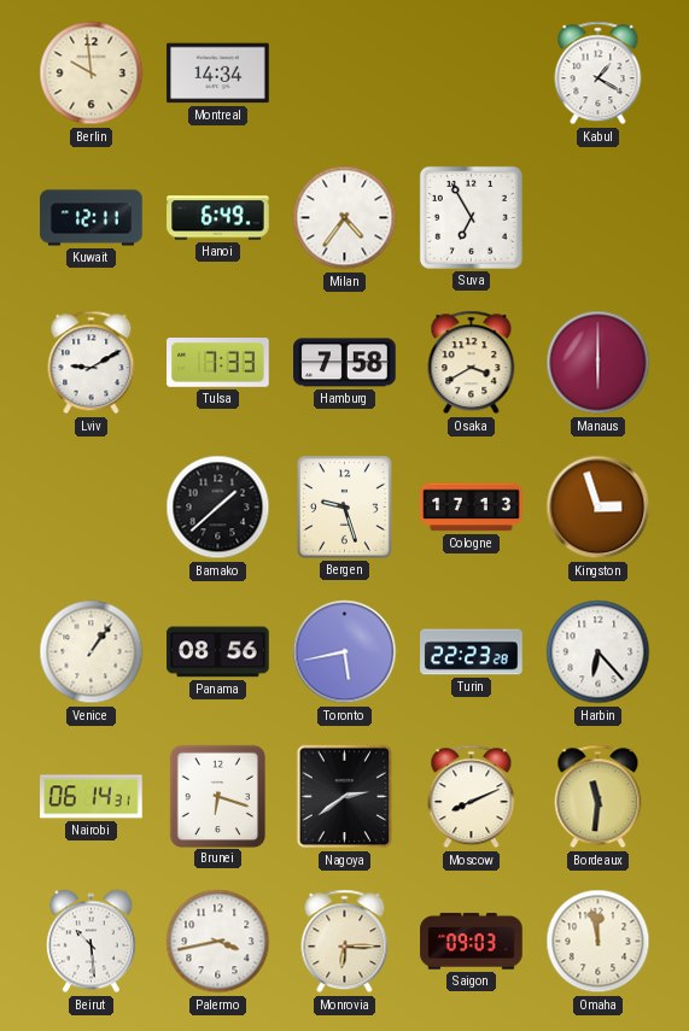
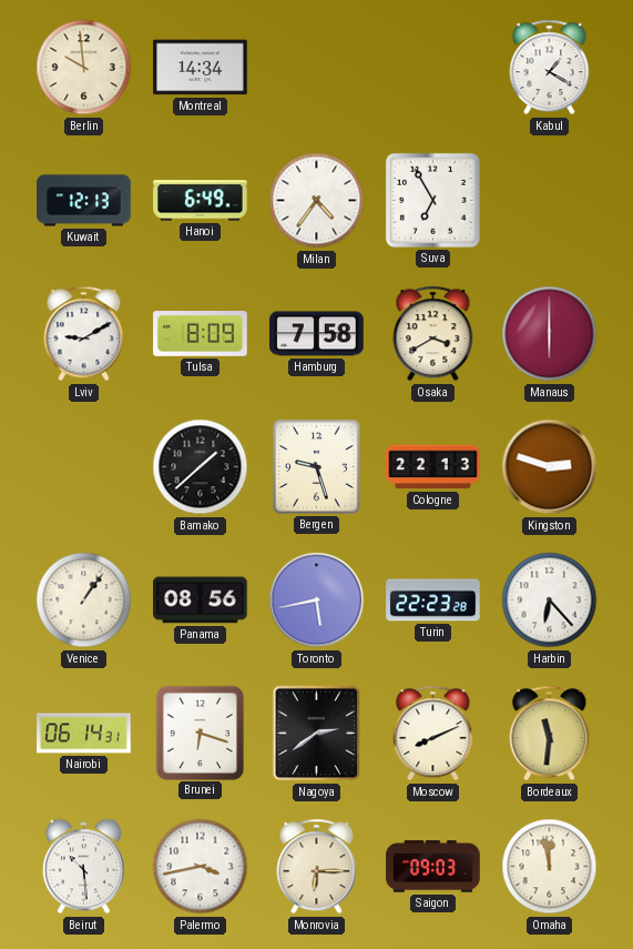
Kuwait: 12:11 -> 12:13 (84, 201)
Tulsa: 7:33 -> 8:09 (201, 334)
Cologne: 17:13 -> 22:13 (433, 467)
Kingston: 2:57 -> 2:48 (550, 467)
